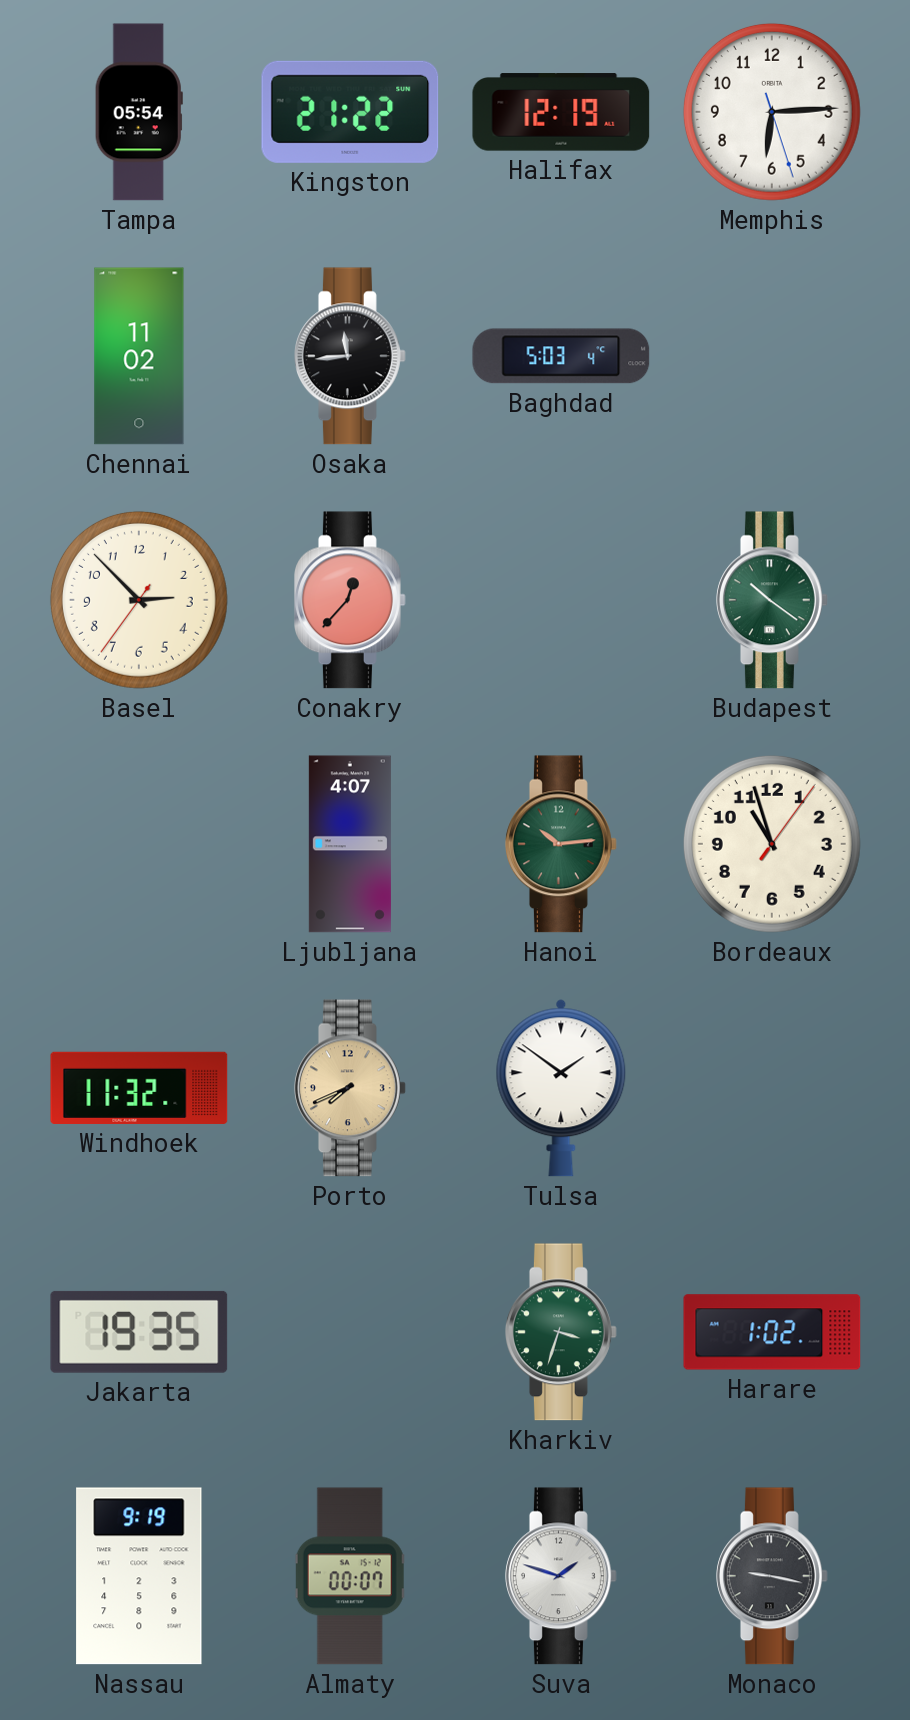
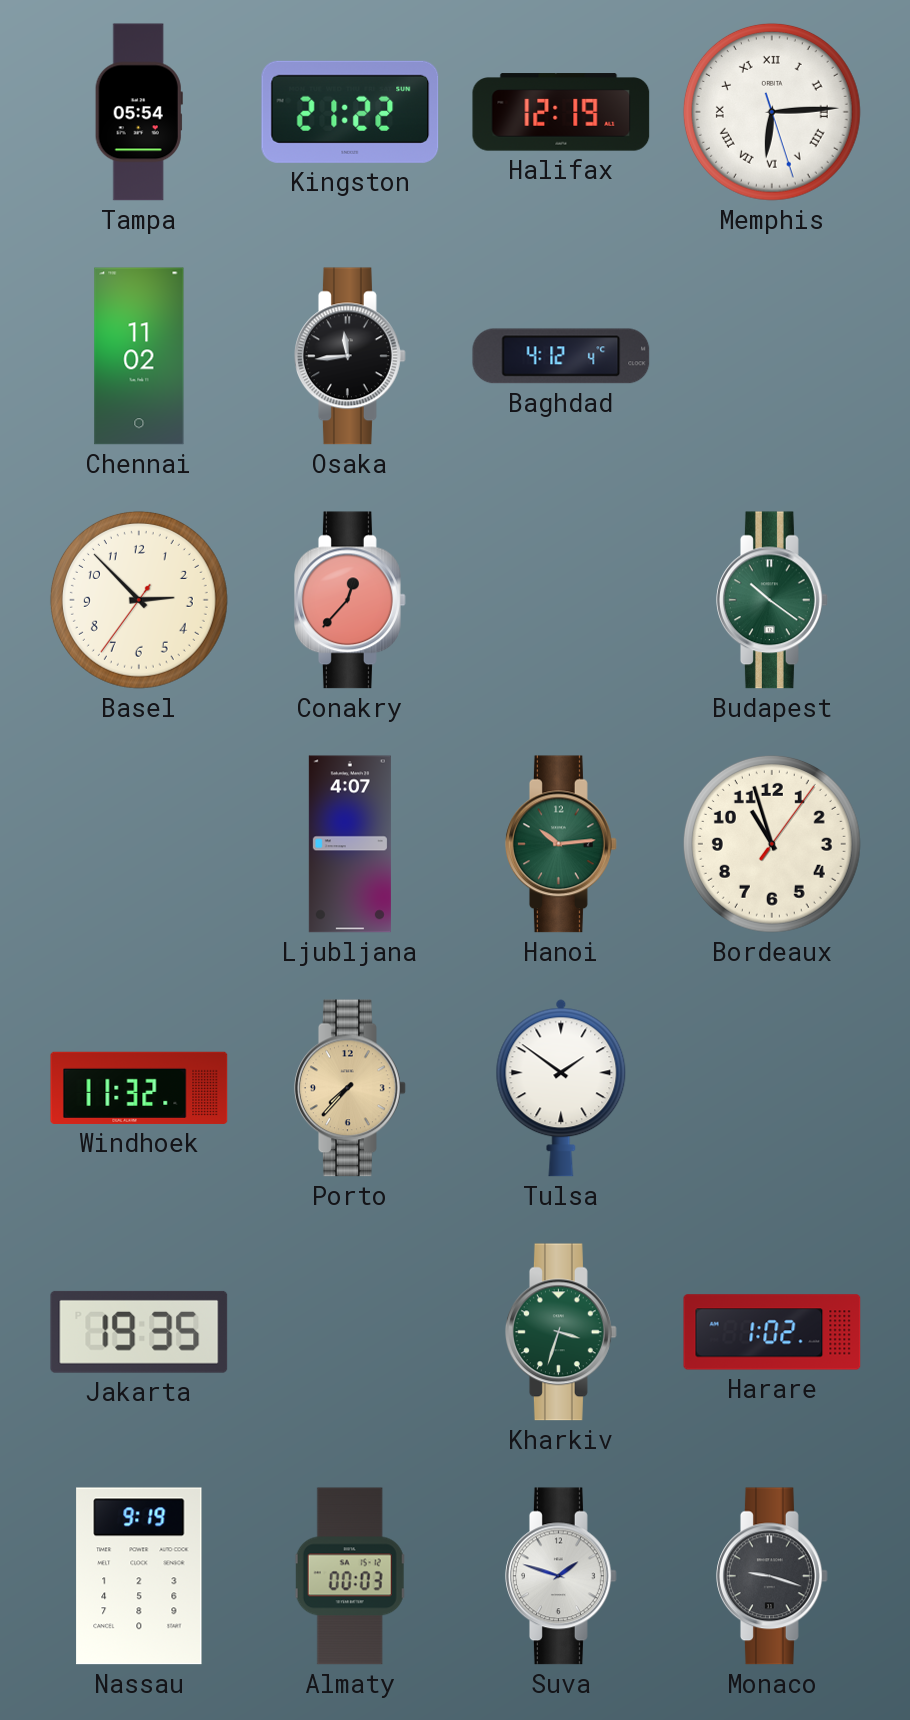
Memphis numerals: Arabic -> Roman (772, 112)
Baghdad: 5:03 -> 4:12 (561, 356)
Porto: 7:41 -> 7:37 (351, 1088)
Almaty: 00:07 -> 00:03 (350, 1576)
Monaco: 9:17 -> 9:18 (773, 1576)
